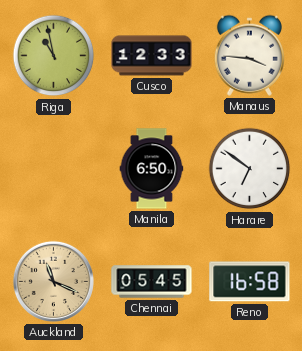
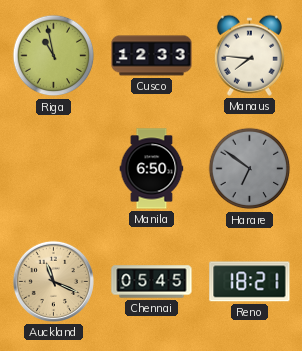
Manaus: 3:46 -> 7:46 (249, 55)
Harare dial: white -> grey (250, 169)
Reno: 16:58 -> 18:21 (250, 282)
